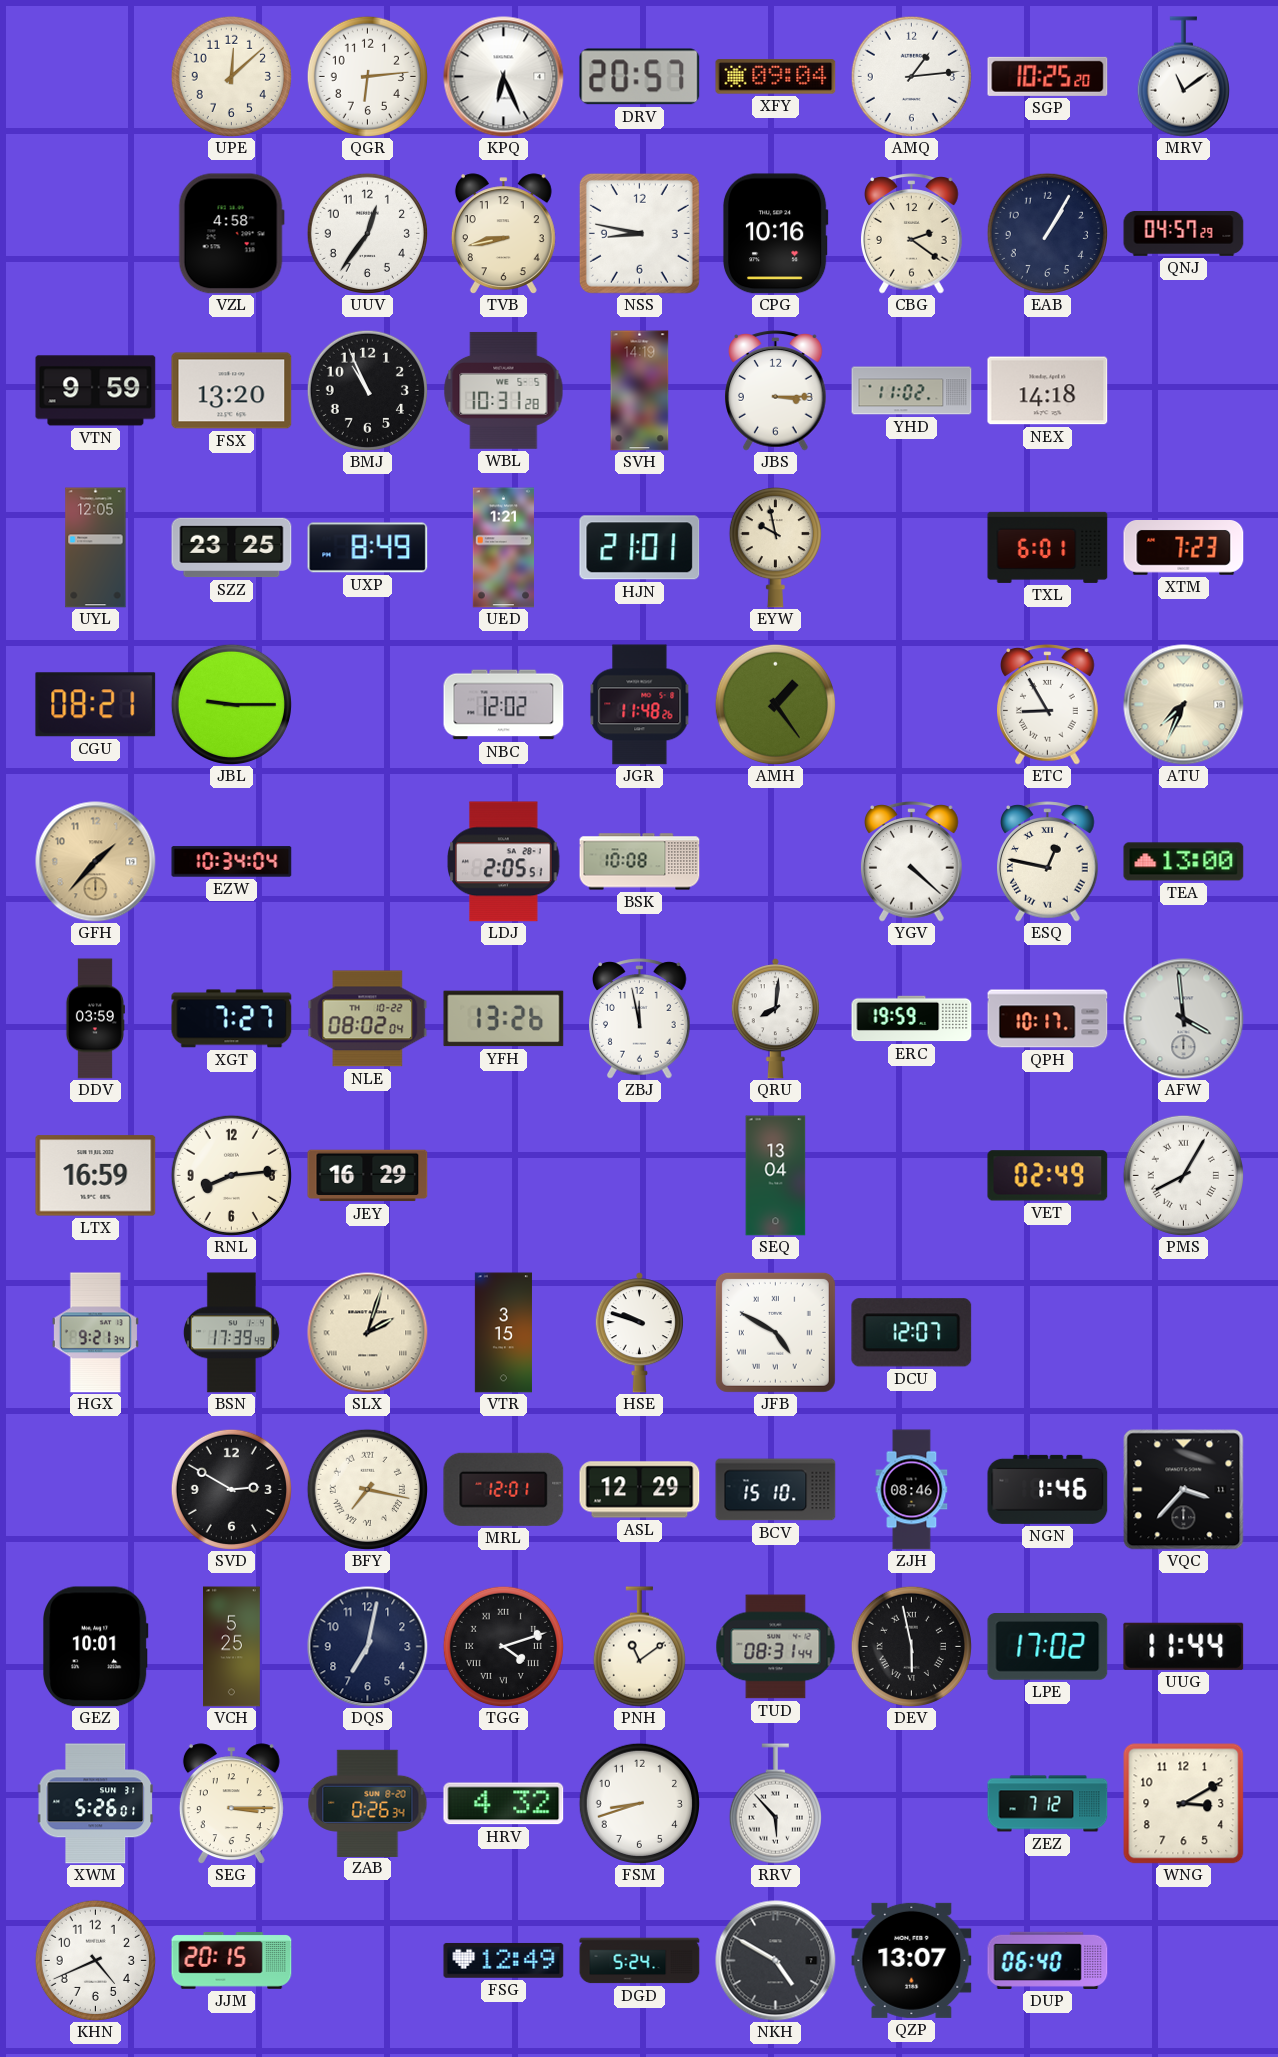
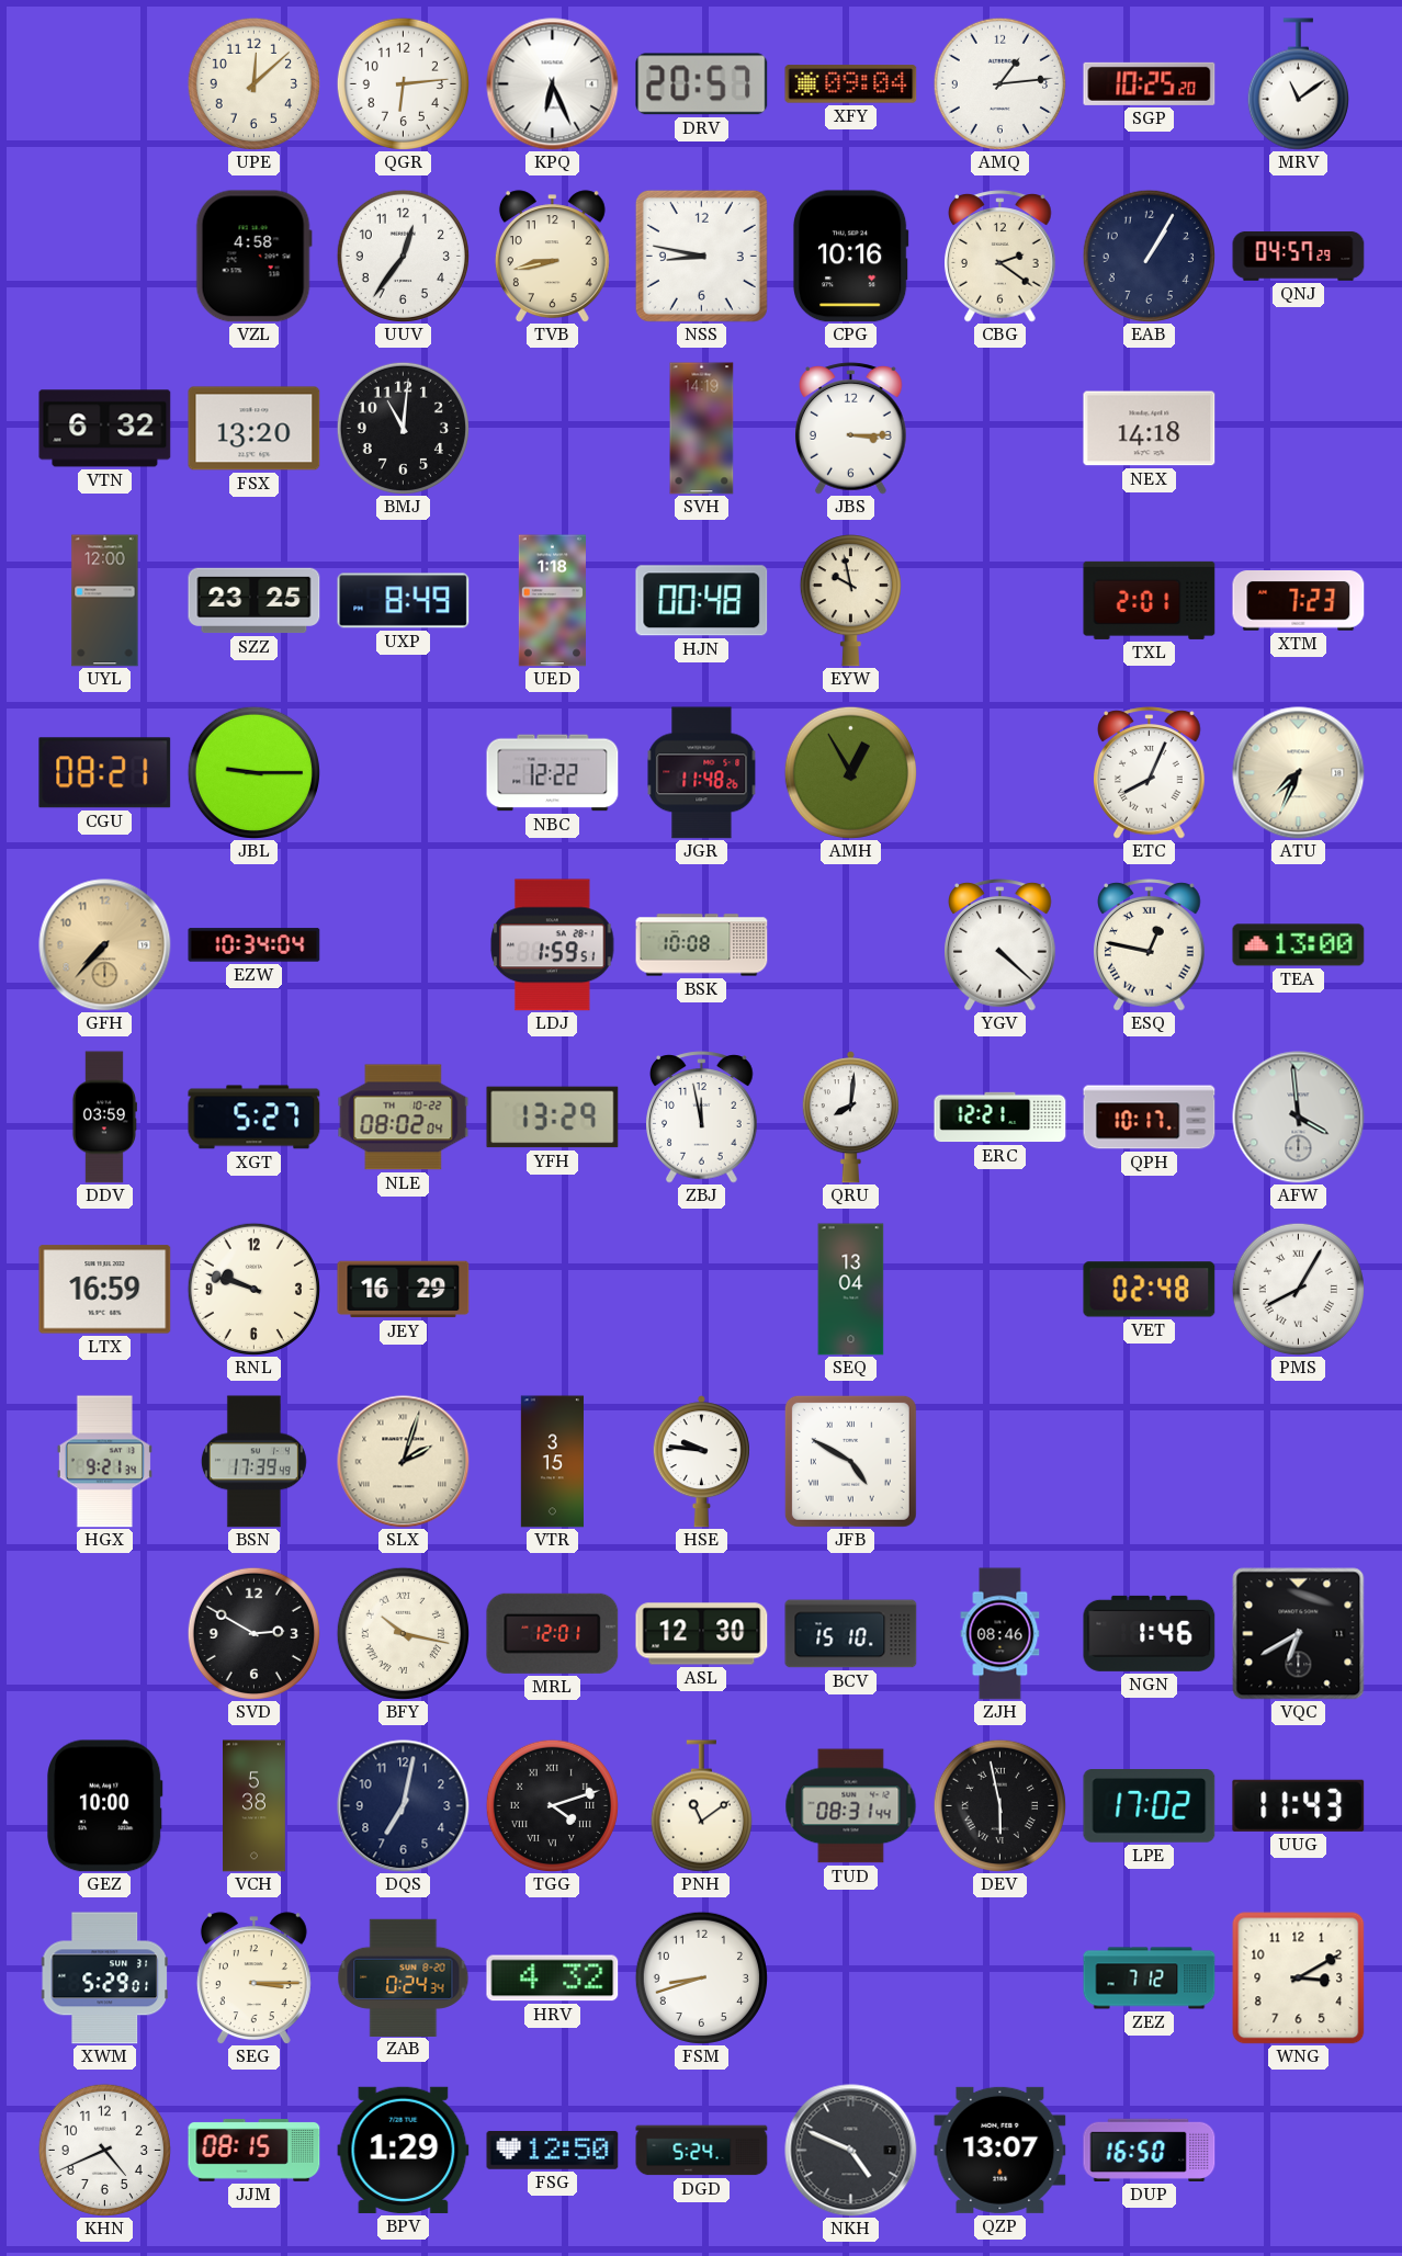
VTN: 9:59 -> 6:32 (105, 429)
BMJ: 10:56 -> 11:01 (403, 428)
WBL: 10:31 -> none (504, 390)
YHD: 11:02 -> none (912, 391)
UYL: 12:05 -> 12:00 (105, 601)
UED: 1:21 -> 1:18 (552, 601)
HJN: 21:01 -> 00:48 (702, 601)
TXL: 6:01 -> 2:01 (1150, 600)
NBC: 12:02 -> 12:22 (553, 773)
AMH: 1:24 -> 12:55 (850, 772)
ETC: 8:55 -> 8:04 (1150, 773)
GFH: 1:37 -> 7:37 (105, 945)
LDJ: 2:05 -> 1:59 (553, 945)
XGT: 7:27 -> 5:27 (255, 1118)
YFH: 13:26 -> 13:29 (553, 1118)
ERC: 19:59 -> 12:21 (1000, 1118)
RNL: 8:14 -> 9:48 (253, 1289)
VET: 02:49 -> 02:48 (1150, 1290)
HSE: 9:48 -> 9:46 (701, 1462)
DCU: 12:07 -> none (912, 1333)
BFY: 7:17 -> 10:17 (403, 1633)
ASL: 12:29 -> 12:30 (702, 1634)
VQC: 3:37 -> 6:40 (1299, 1634)
GEZ: 10:01 -> 10:00 (105, 1806)
VCH: 5:25 -> 5:38 (255, 1806)
UUG: 11:44 -> 11:43 (1299, 1805)
XWM: 5:26 -> 5:29 (104, 1979)
ZAB: 0:26 -> 0:24 (404, 1977)
RRV: 5:53 -> none (775, 1804)
JJM: 20:15 -> 08:15 (255, 2151)
BPV: none -> 1:29 (404, 2150)
FSG: 12:49 -> 12:50 (553, 2150)
NKH: 4:50 -> 4:49 (851, 2151)
DUP: 06:40 -> 16:50 (1150, 2150)
